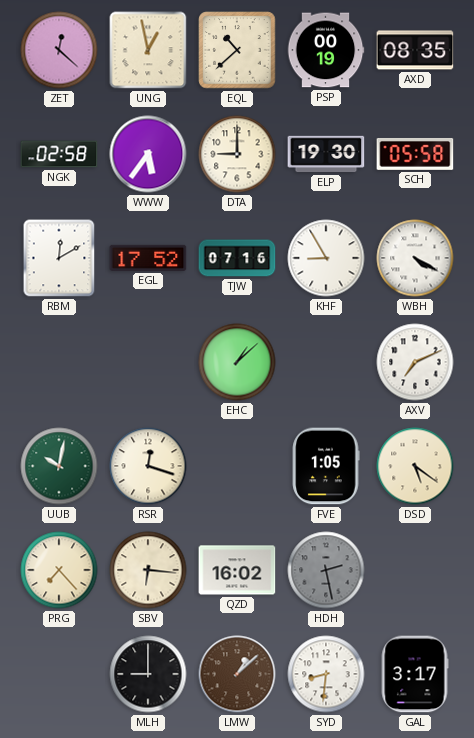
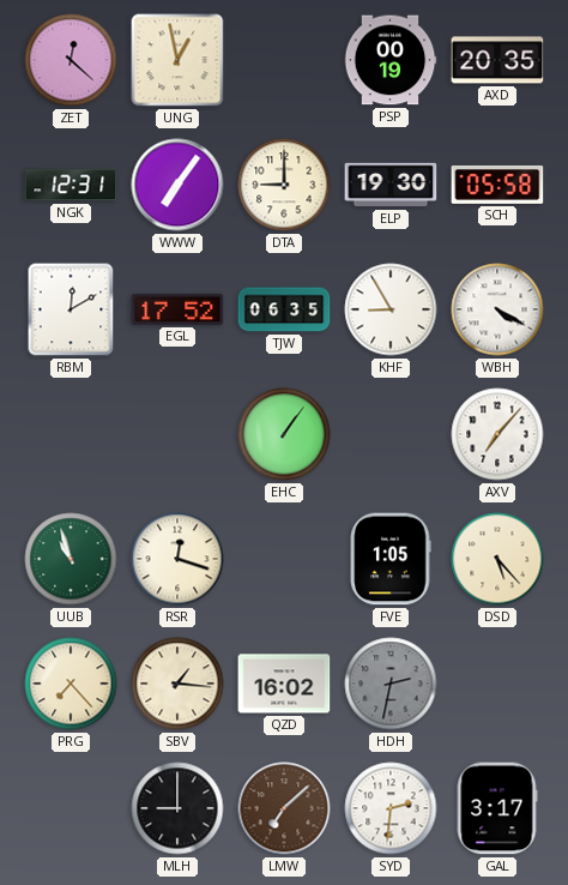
EQL: 10:38 -> none (237, 50)
AXD: 08:35 -> 20:35 (497, 60)
NGK: 02:58 -> 12:31 (71, 185)
WWW: 5:36 -> 7:06 (177, 185)
TJW: 07:16 -> 06:35 (284, 309)
EHC: 1:08 -> 1:06 (284, 434)
AXV: 7:11 -> 7:07 (497, 434)
UUB: 10:02 -> 10:57 (71, 559)
DSD: 5:21 -> 5:23 (497, 559)
SBV: 6:16 -> 1:16 (177, 684)
HDH: 2:28 -> 2:32 (391, 684)
LMW: 1:08 -> 7:08 (284, 808)
SYD: 8:31 -> 2:31 (391, 808)
